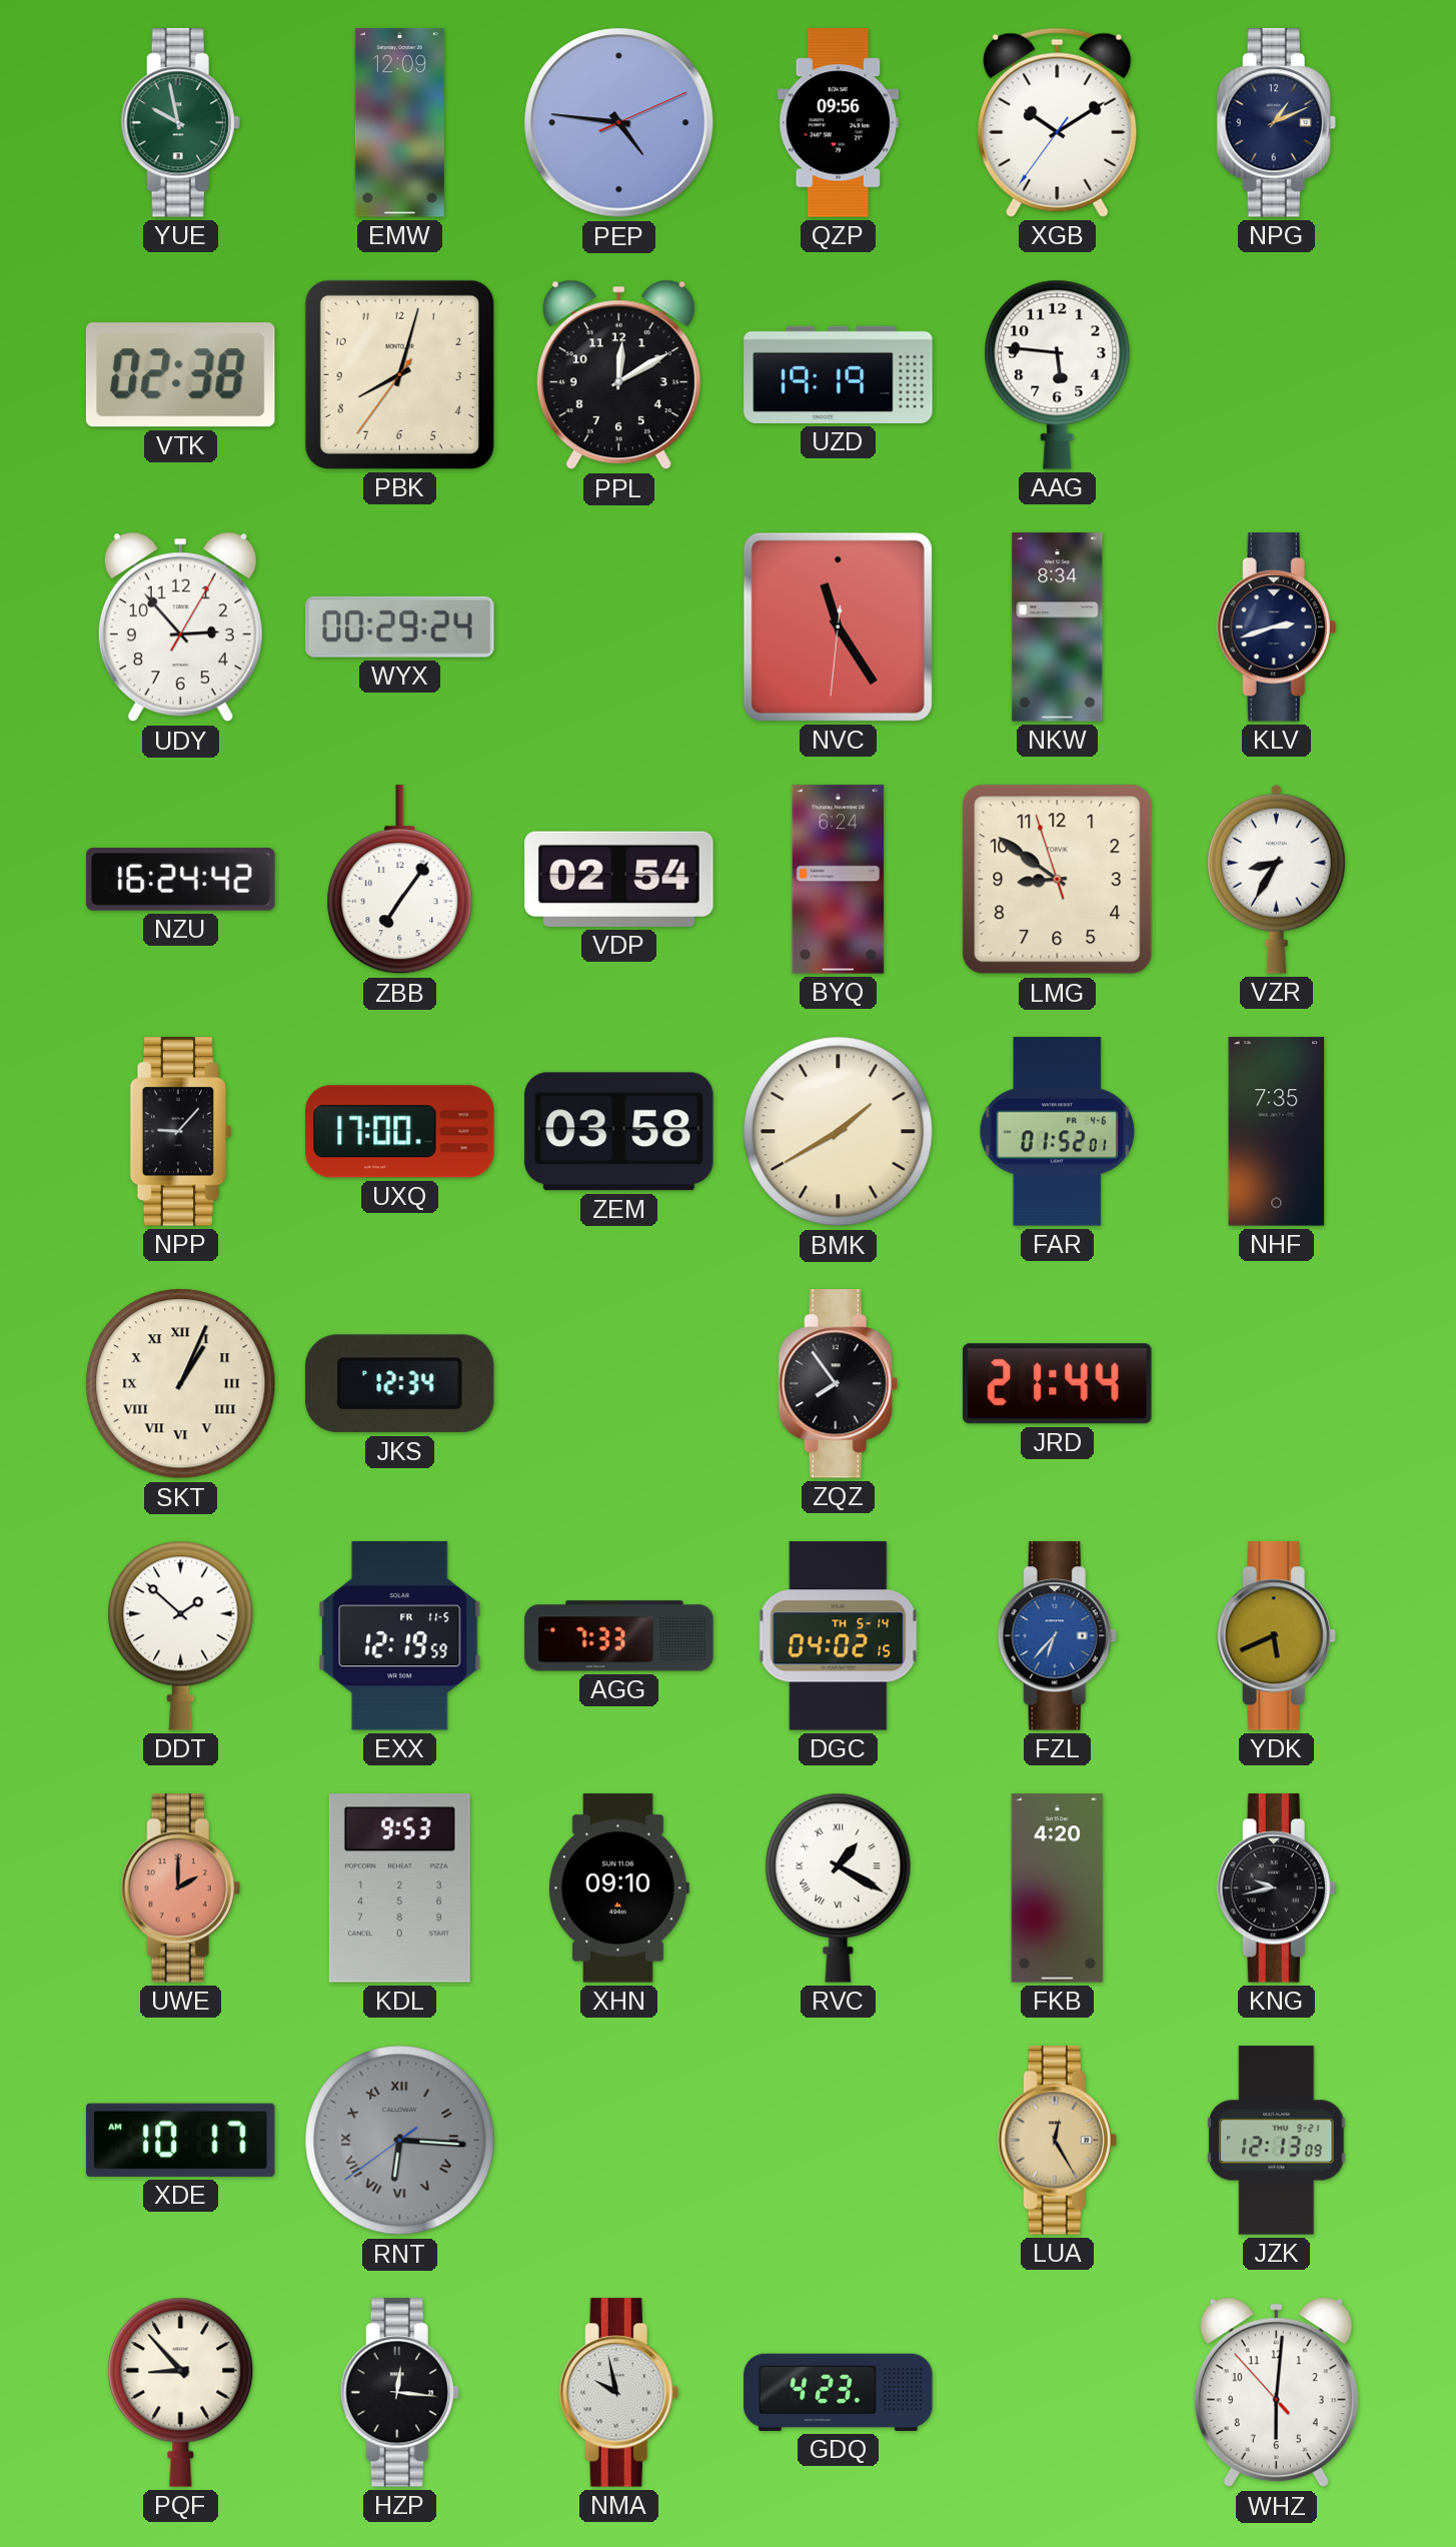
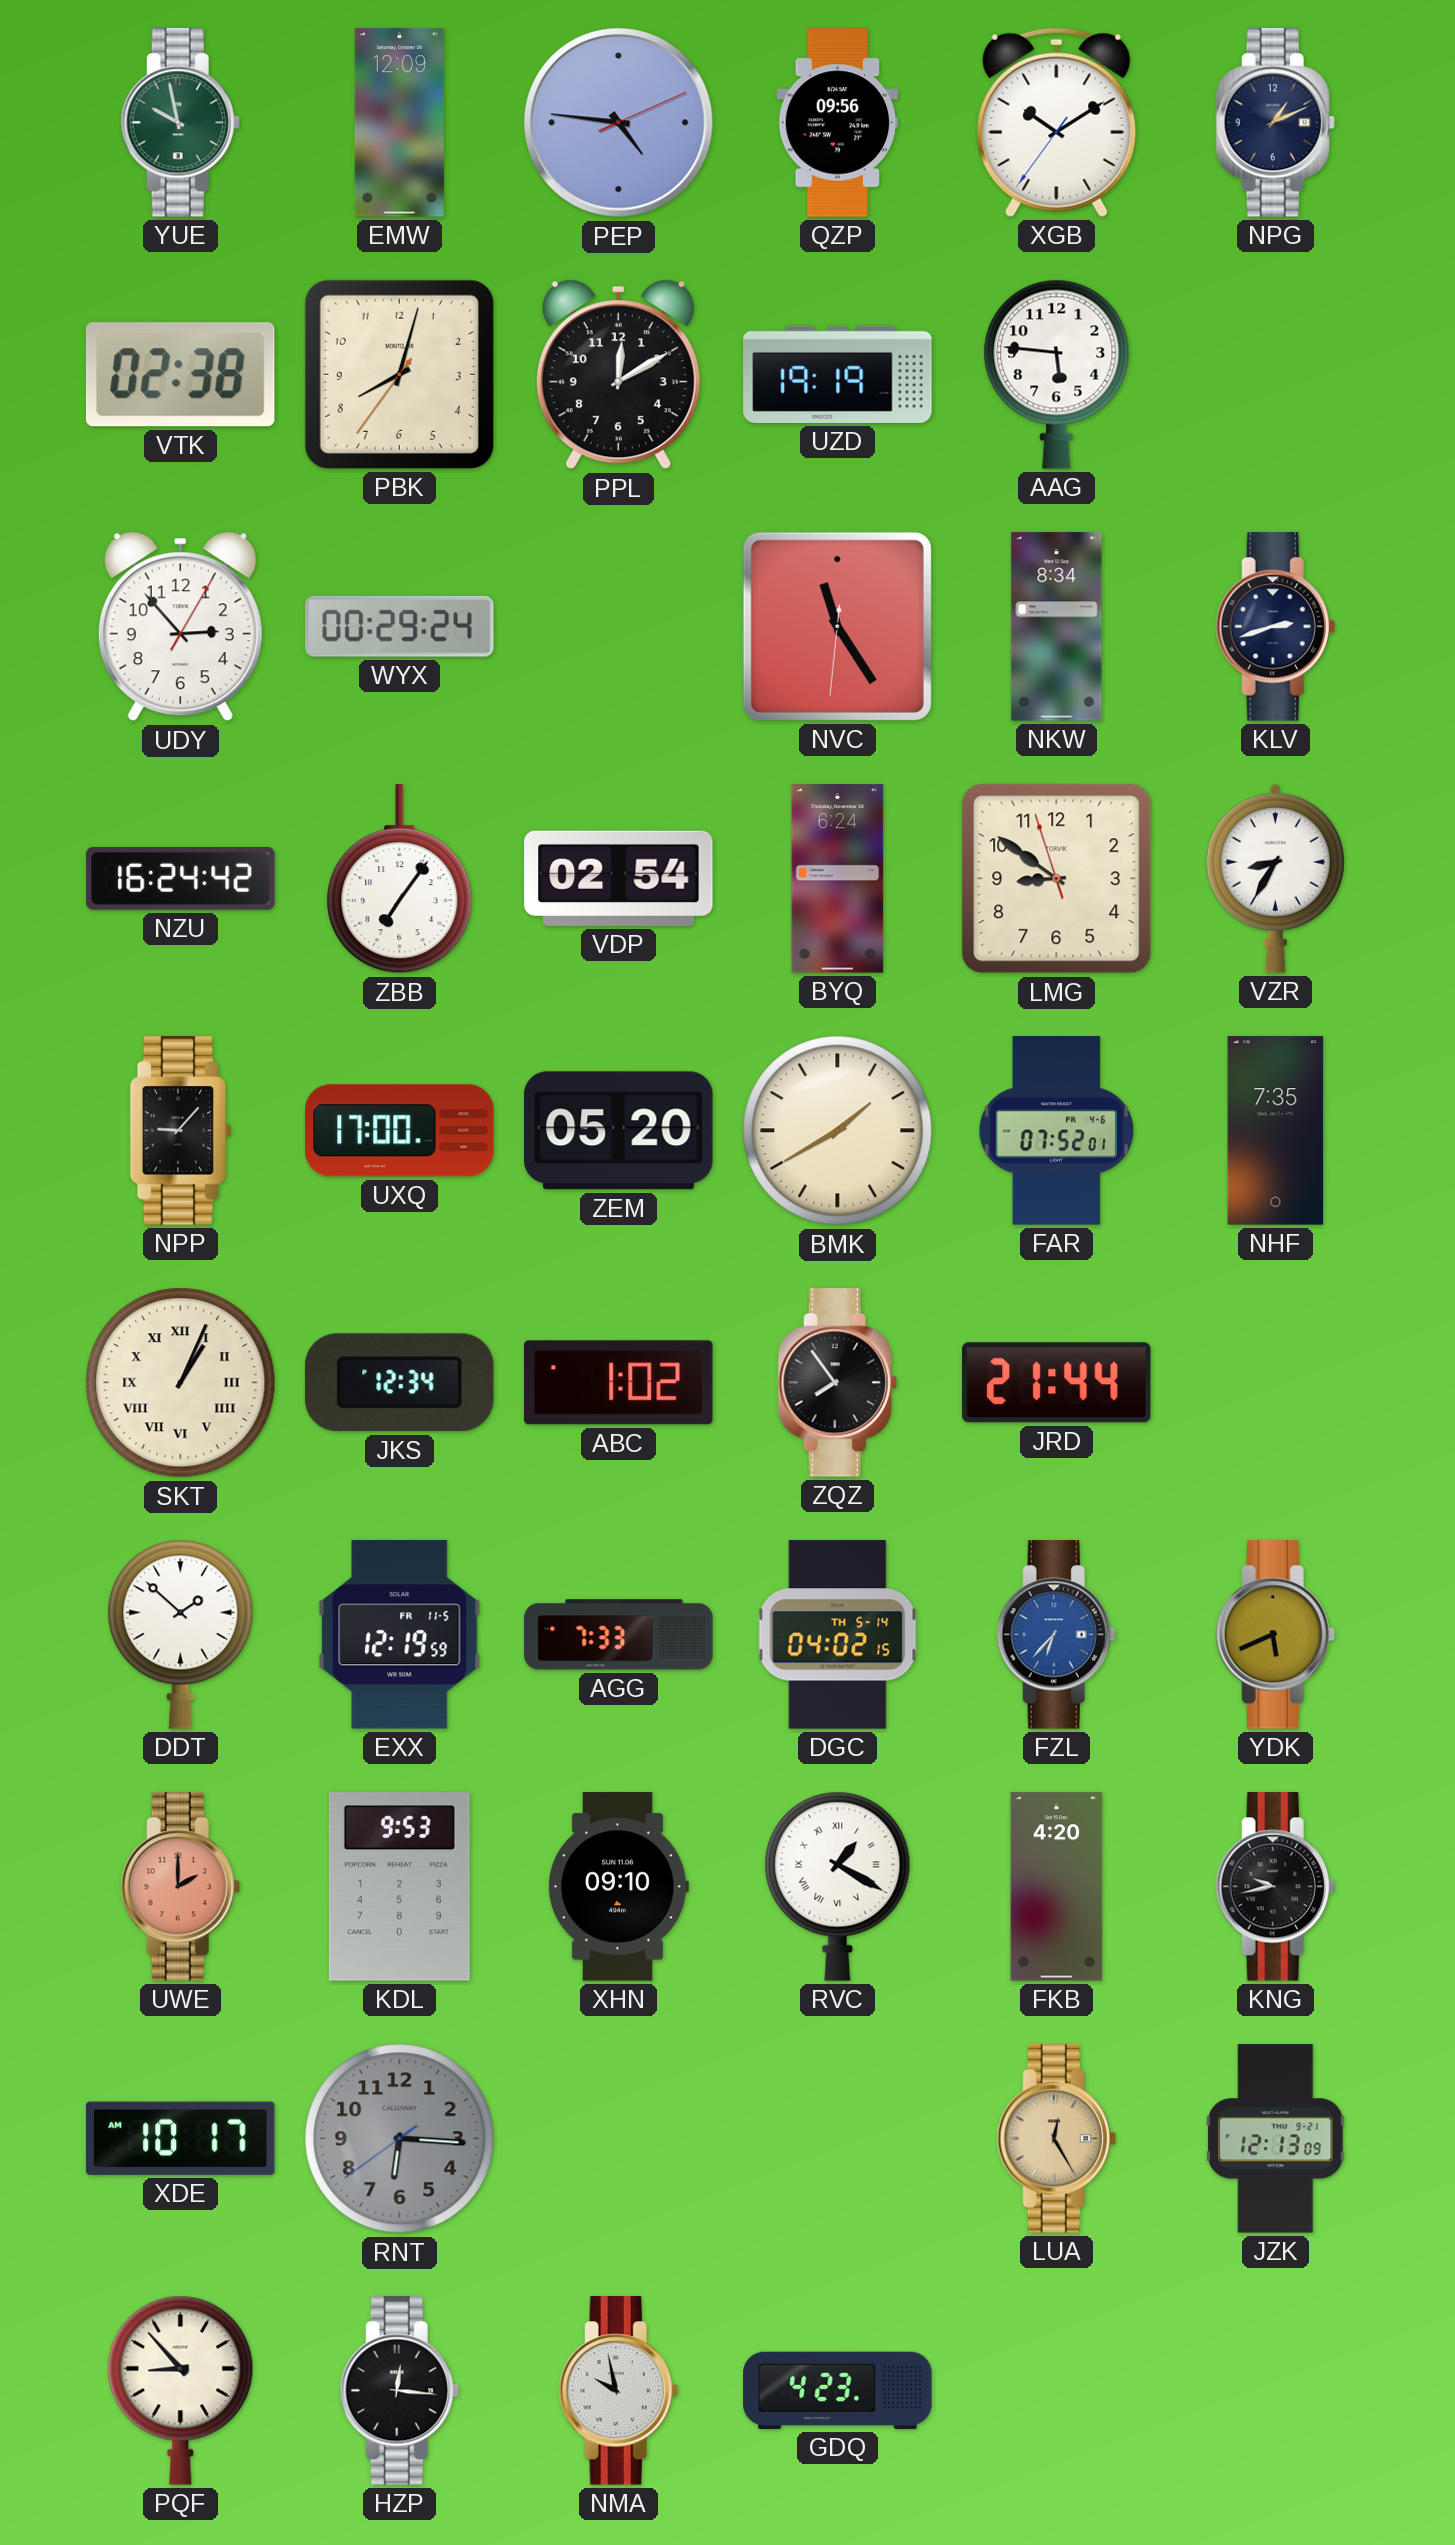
ZEM: 03:58 -> 05:20 (619, 1131)
FAR: 01:52 -> 07:52 (1057, 1131)
ABC: none -> 1:02 (619, 1383)
RNT numerals: Roman -> Arabic (400, 2139)
WHZ: 6:00 -> none (1276, 2393)
